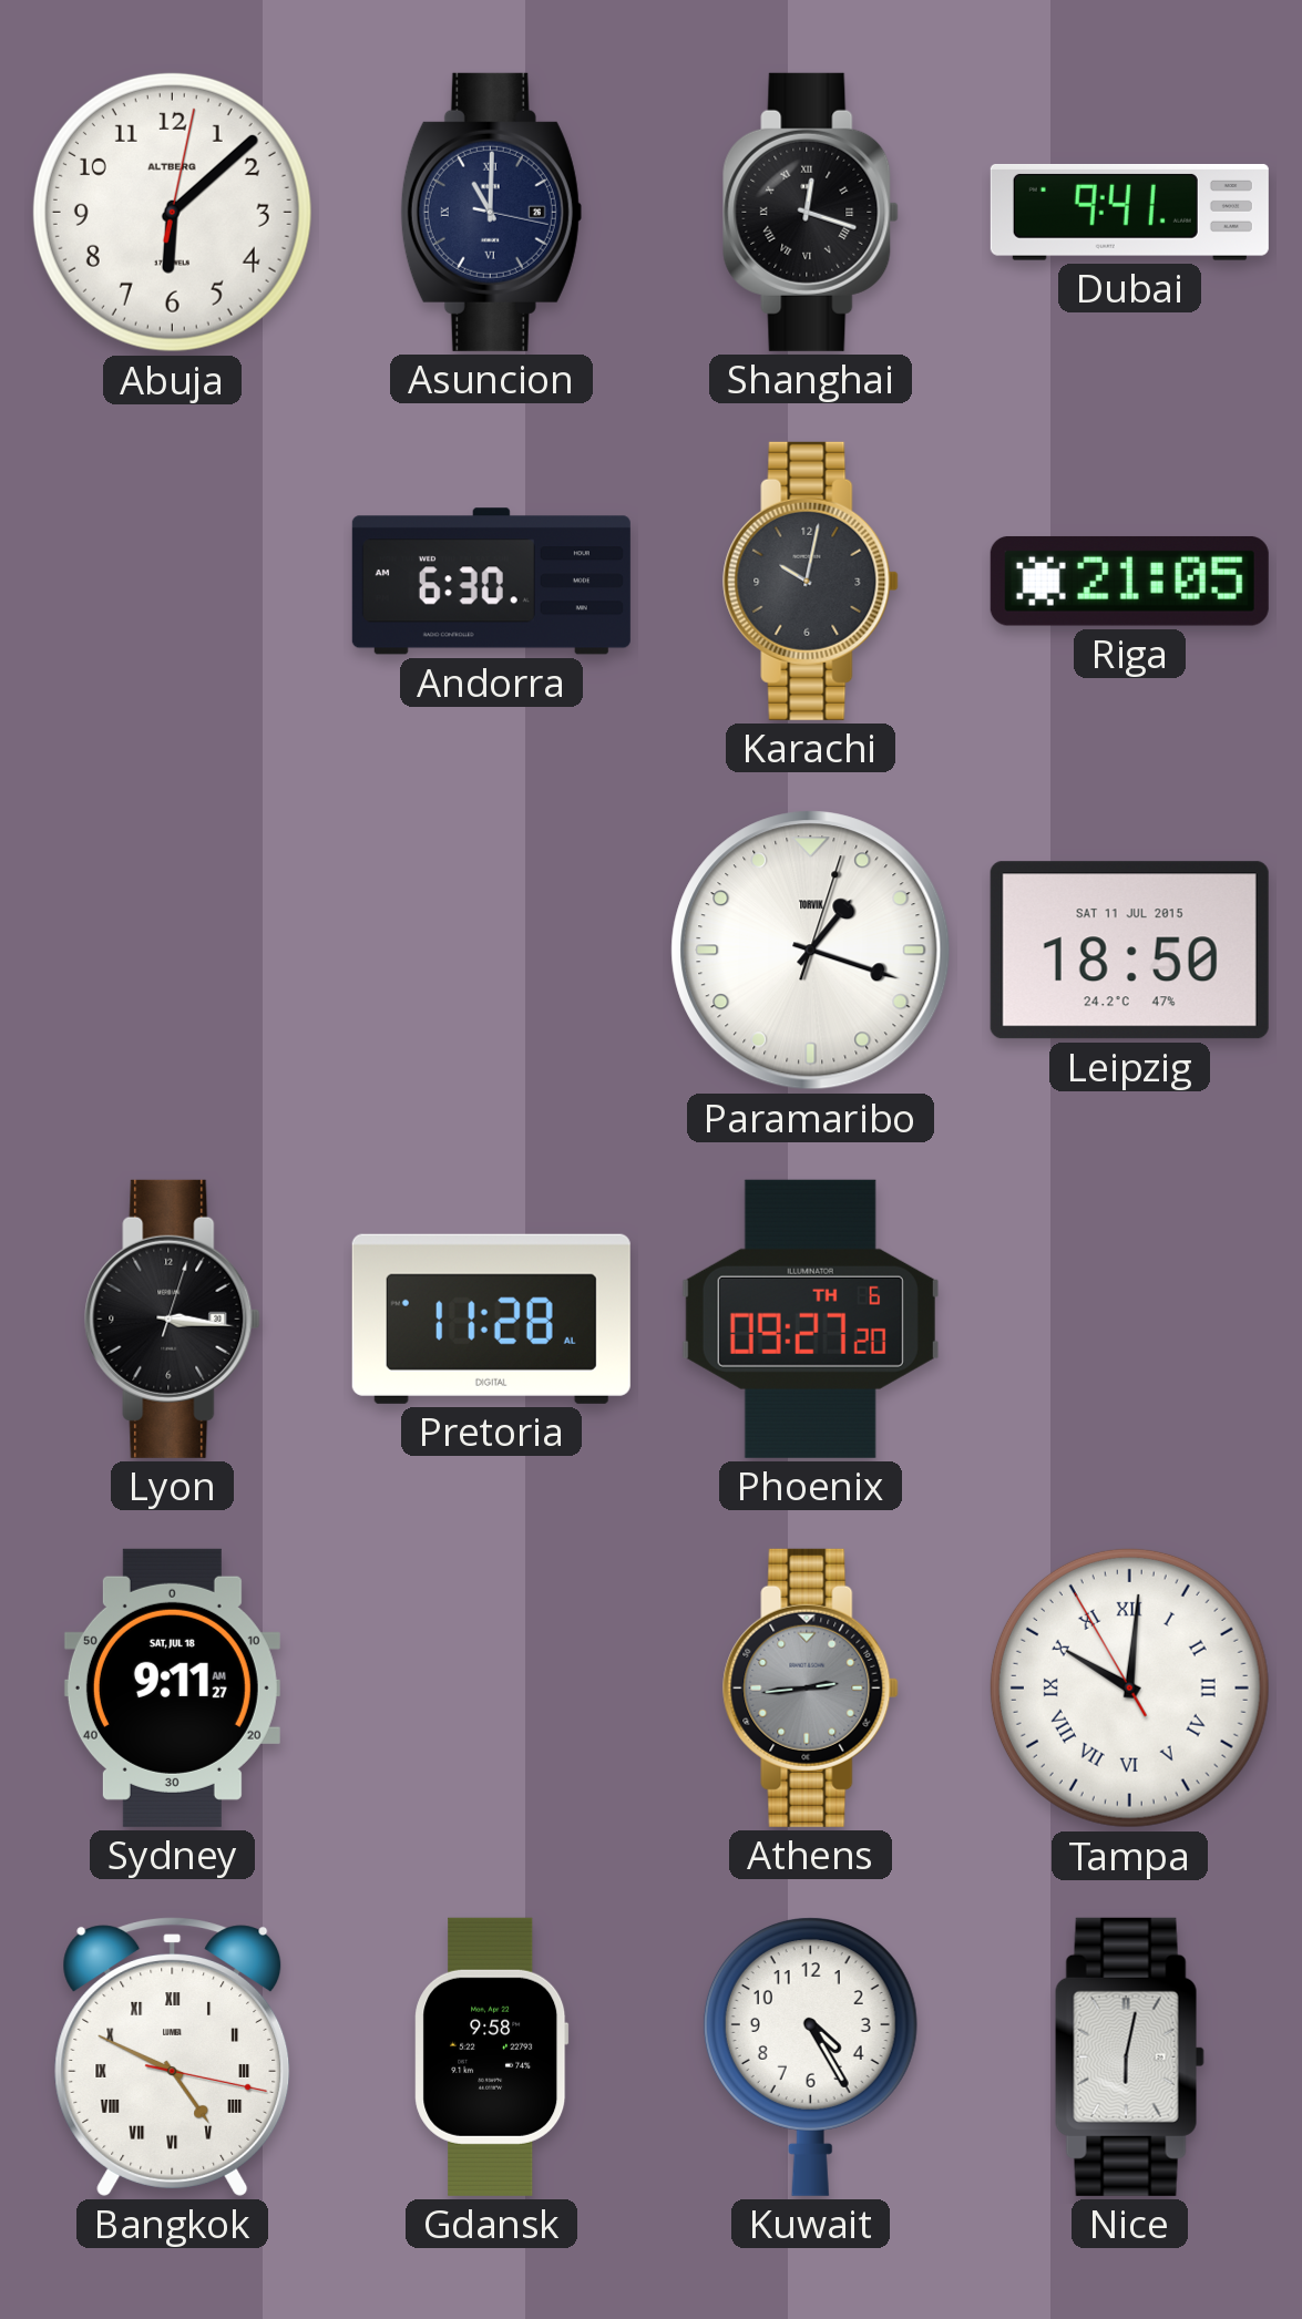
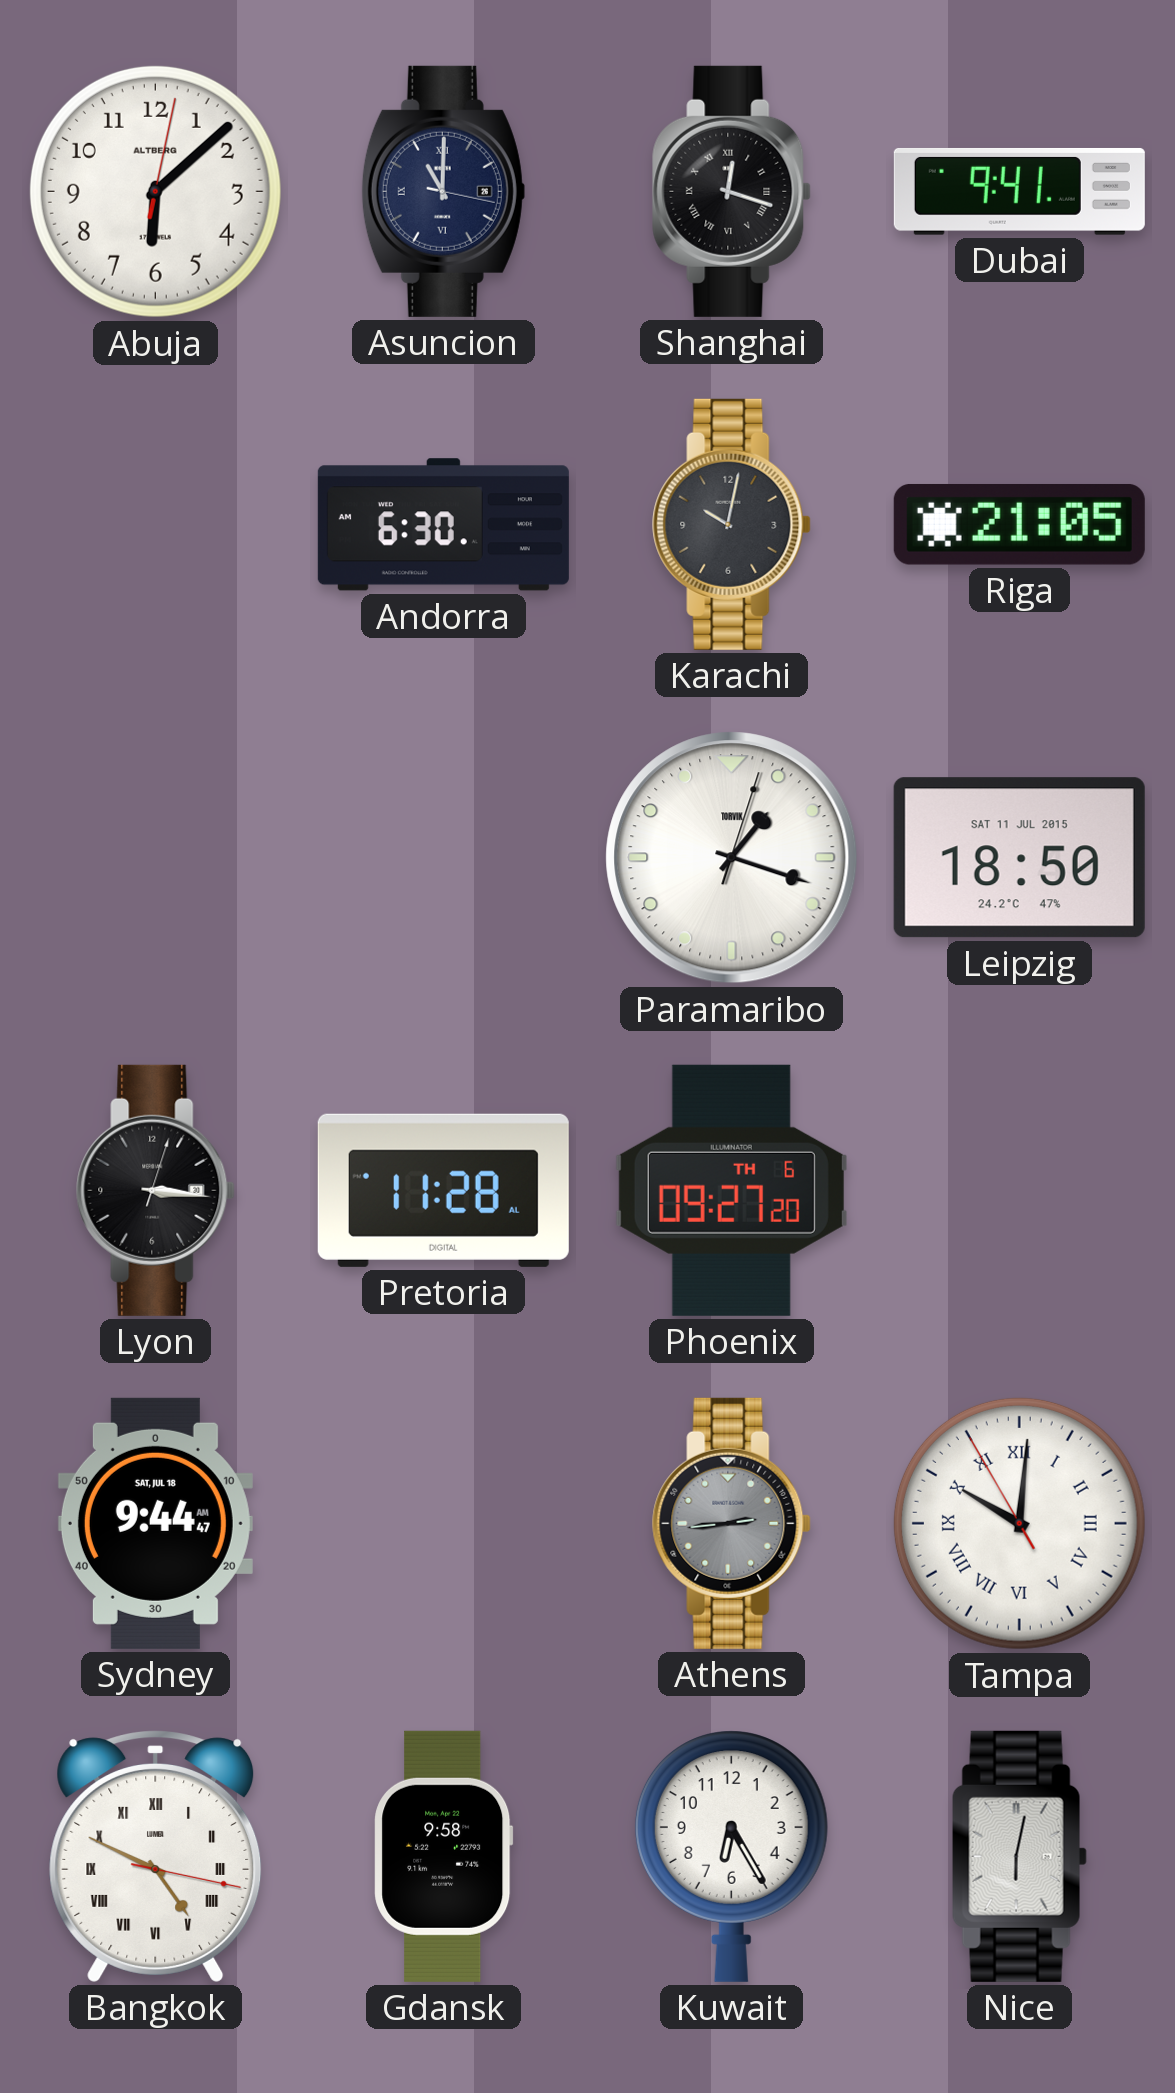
Sydney: 9:11 -> 9:44 (155, 1523)
Kuwait: 4:25 -> 6:25 (731, 1856)
